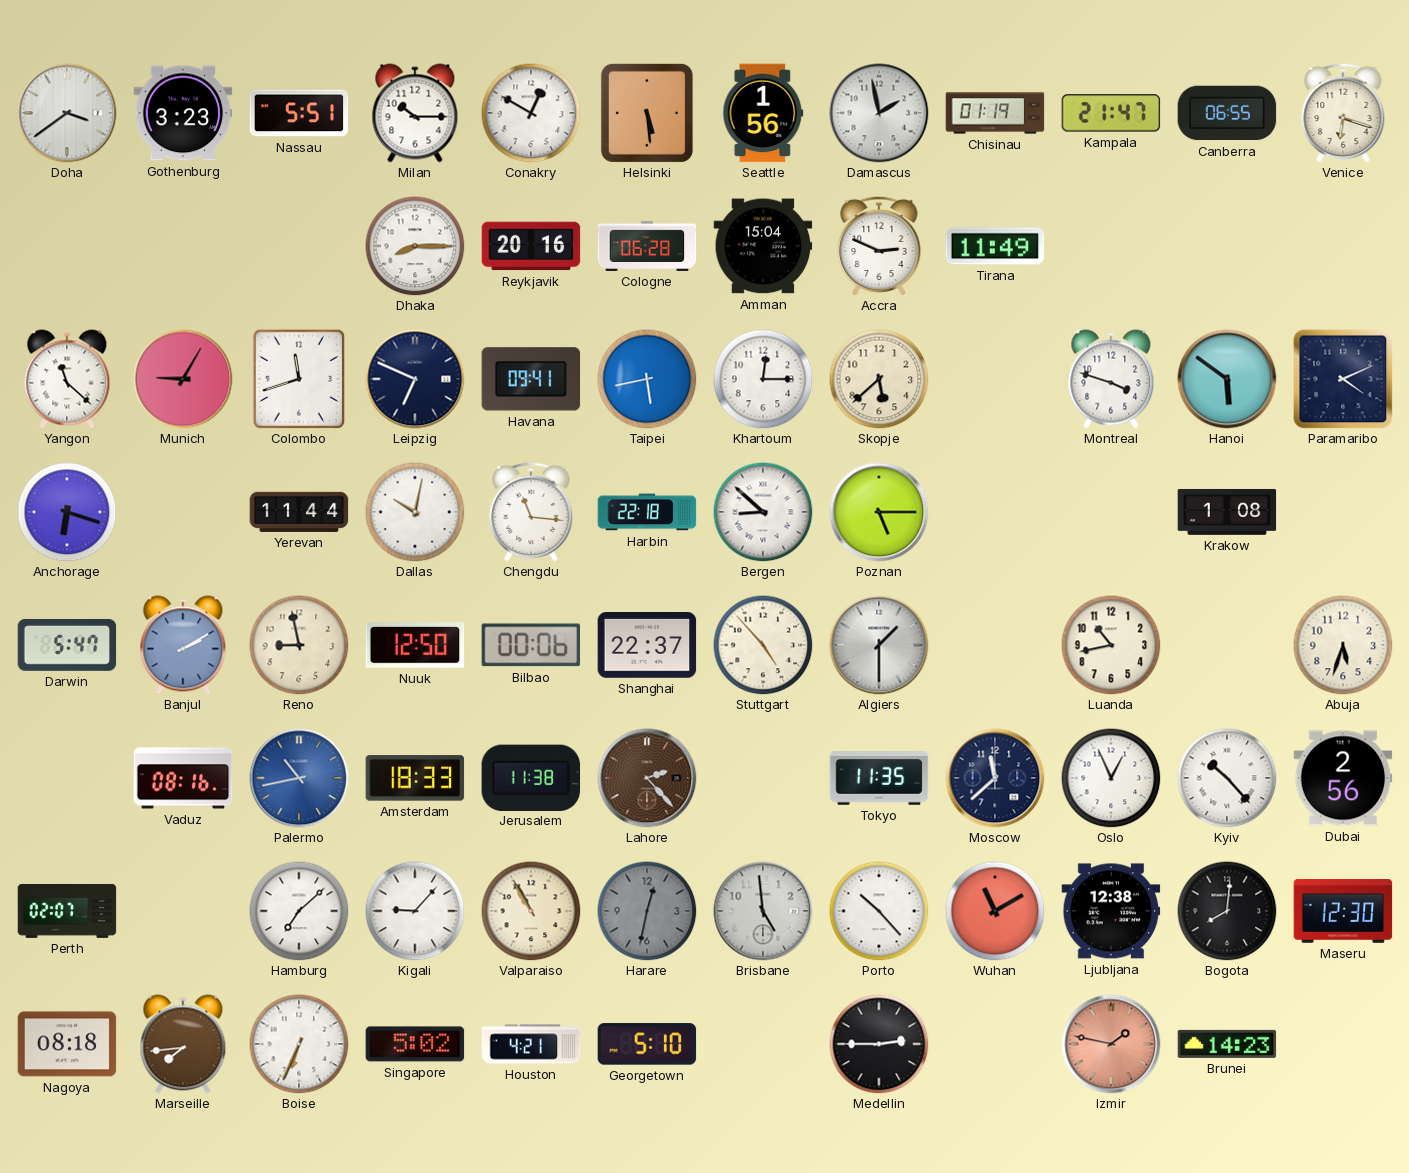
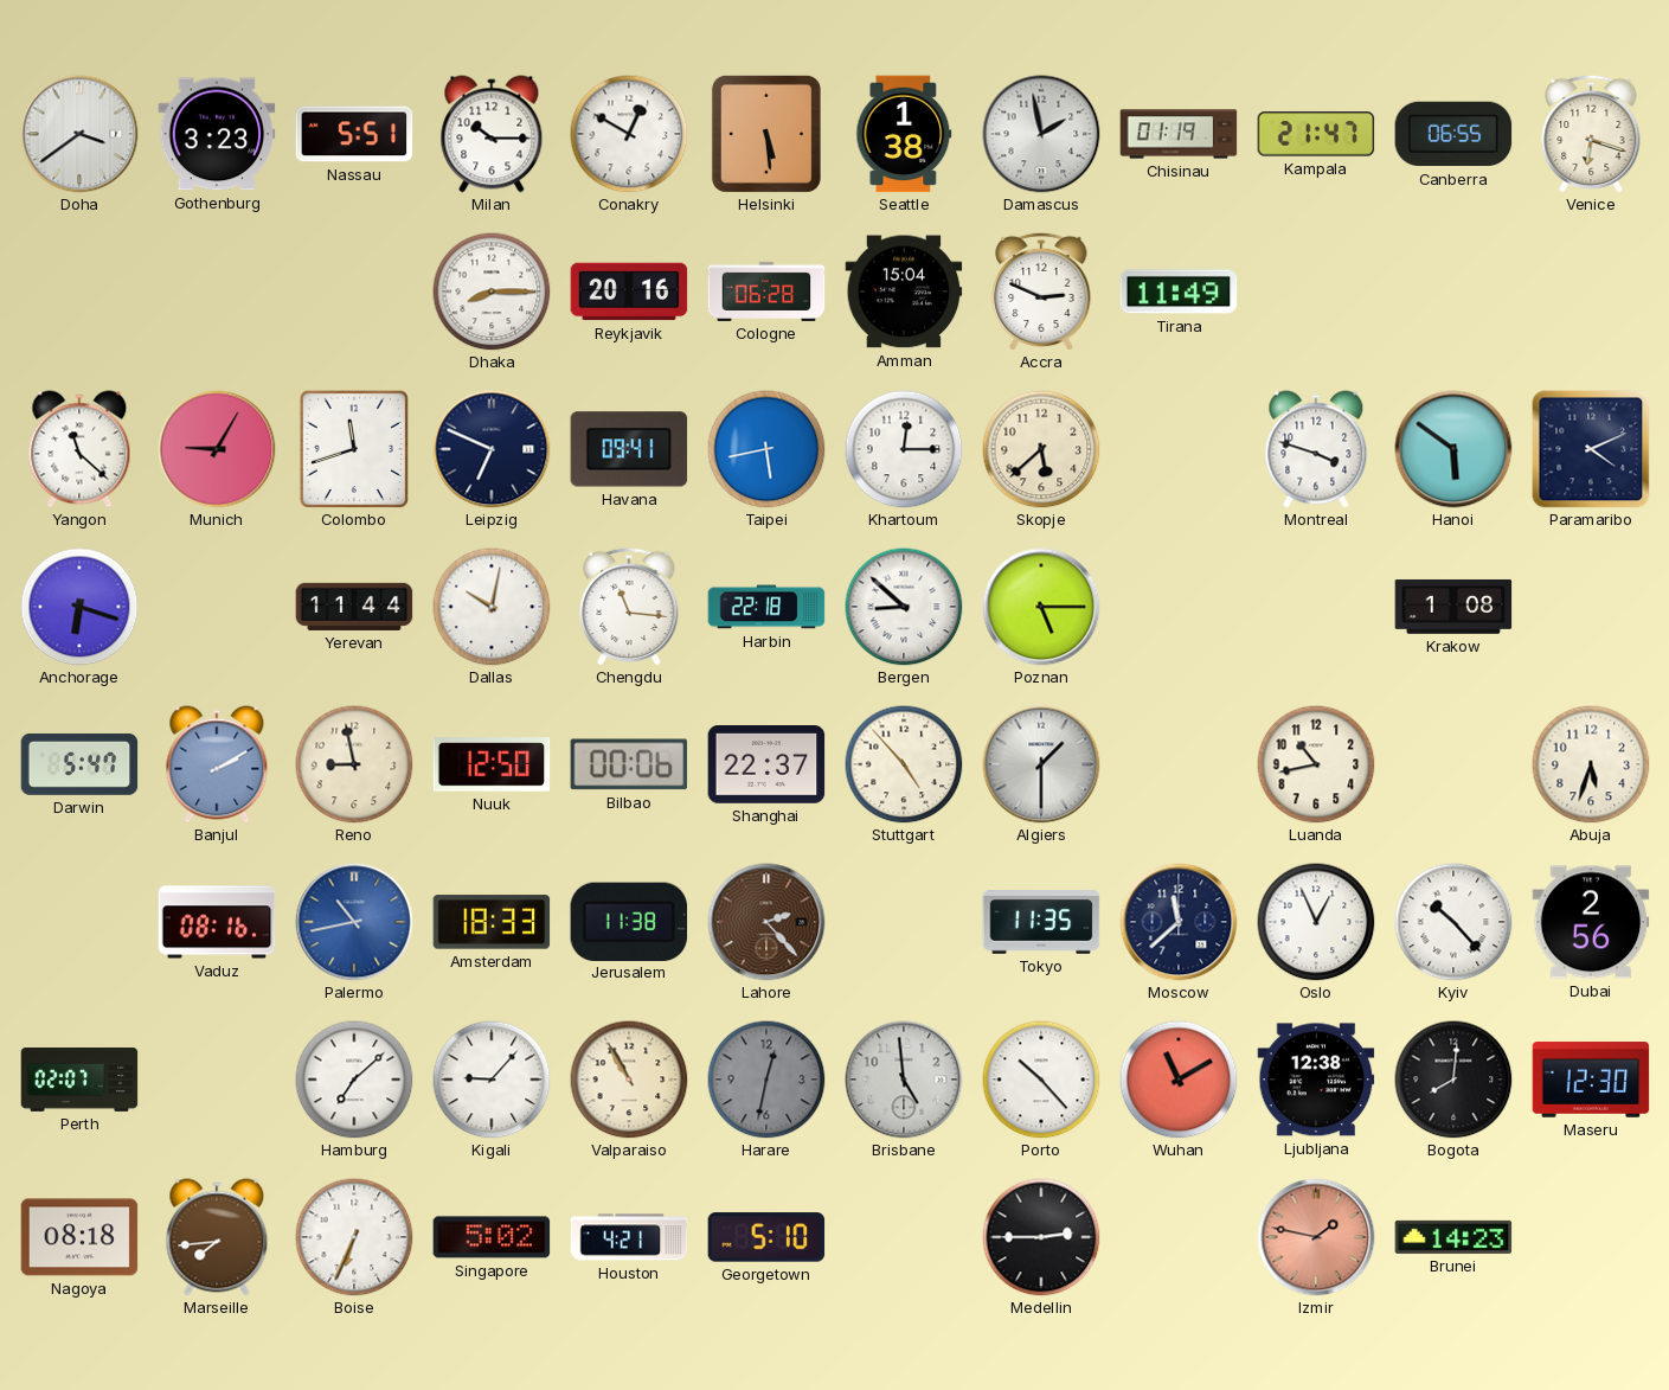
Seattle: 1:56 -> 1:38 (904, 134)
